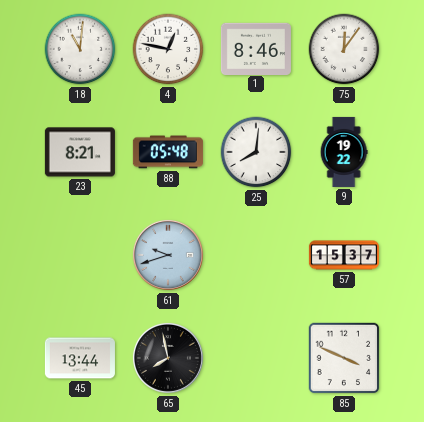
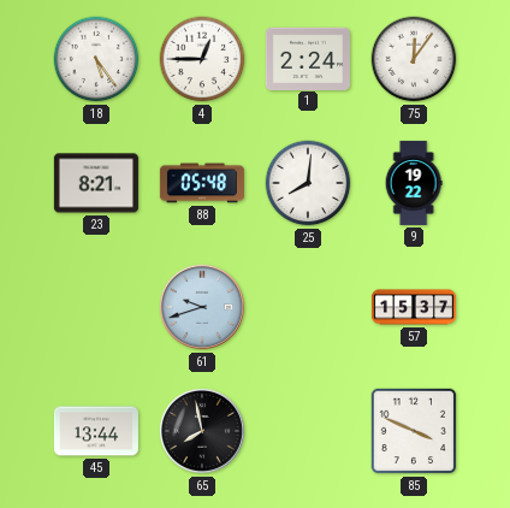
18: 11:01 -> 5:24 (96, 59)
4: 12:47 -> 12:45 (202, 59)
1: 8:46 -> 2:24 (308, 58)
